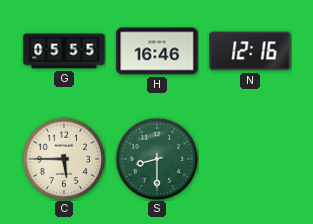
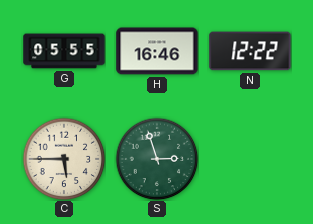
N: 12:16 -> 12:22 (250, 51)
S: 8:30 -> 2:57 (157, 159)
